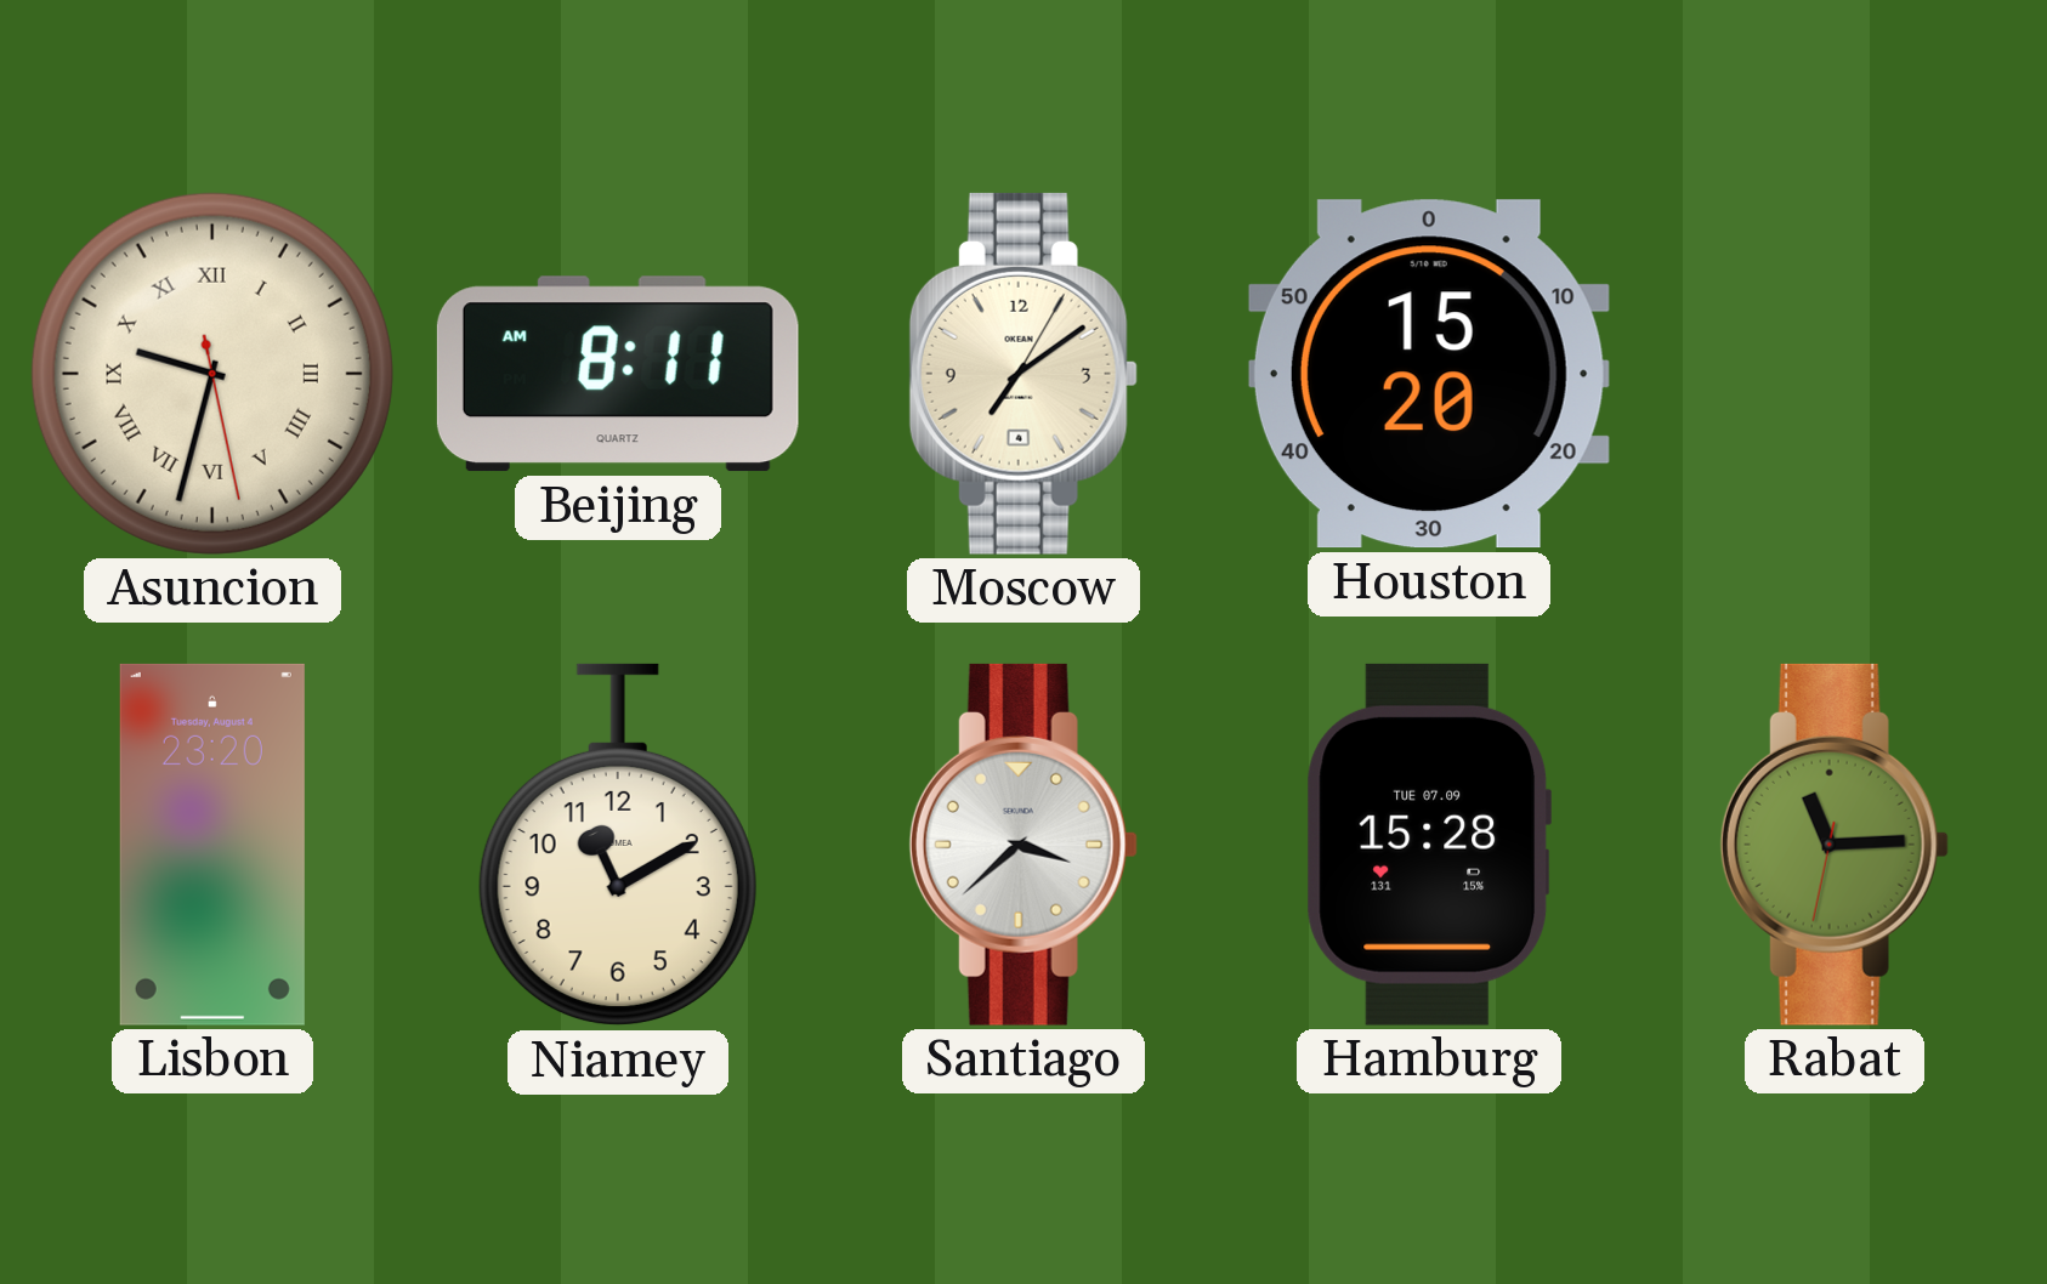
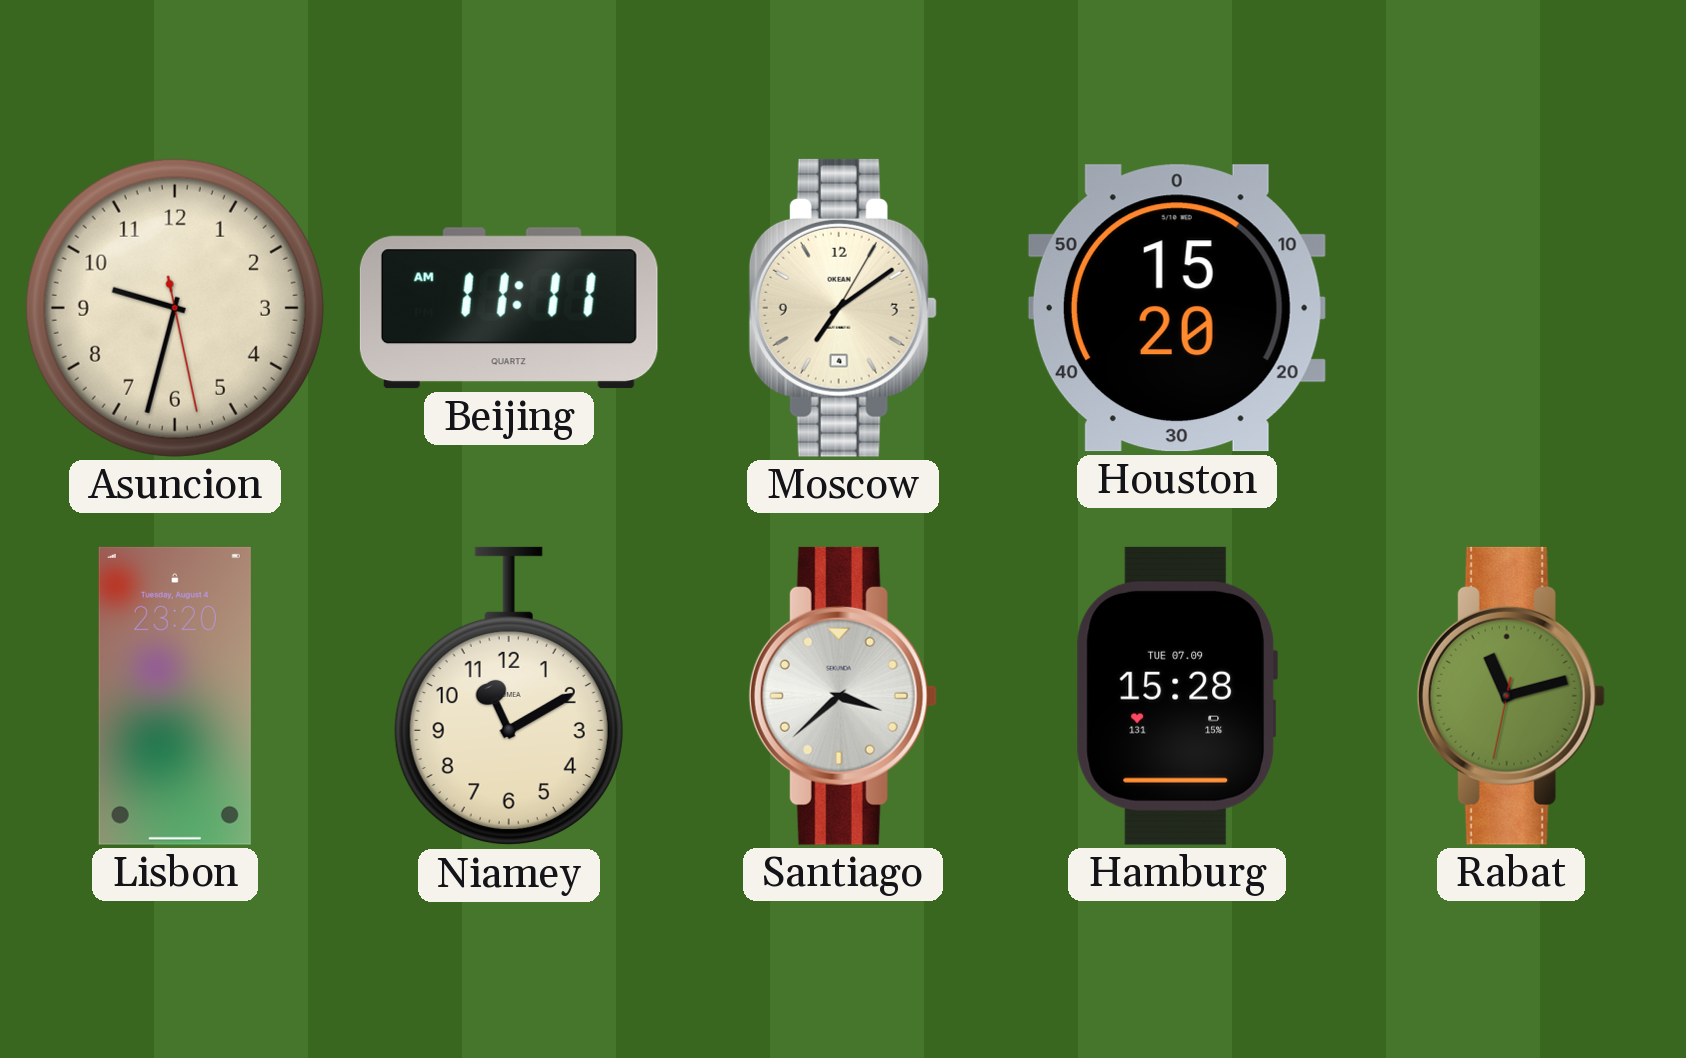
Asuncion numerals: Roman -> Arabic (175, 308)
Beijing: 8:11 -> 11:11 (509, 308)
Rabat: 11:14 -> 11:12 (1511, 696)
